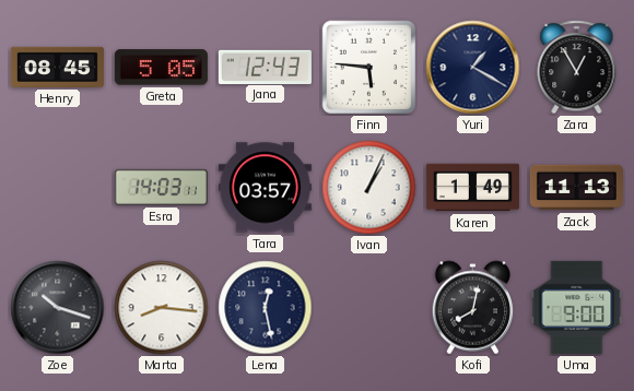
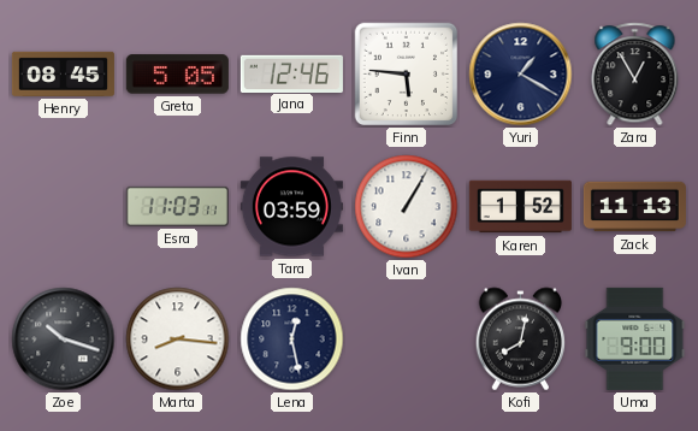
Jana: 12:43 -> 12:46 (291, 73)
Esra: 14:03 -> 11:03 (177, 206)
Tara: 03:57 -> 03:59 (291, 207)
Ivan: 1:04 -> 1:05 (407, 207)
Karen: 1:49 -> 1:52 (520, 207)
